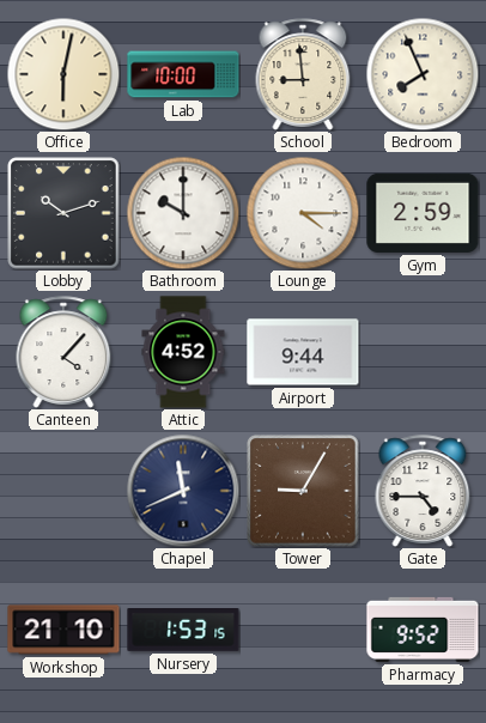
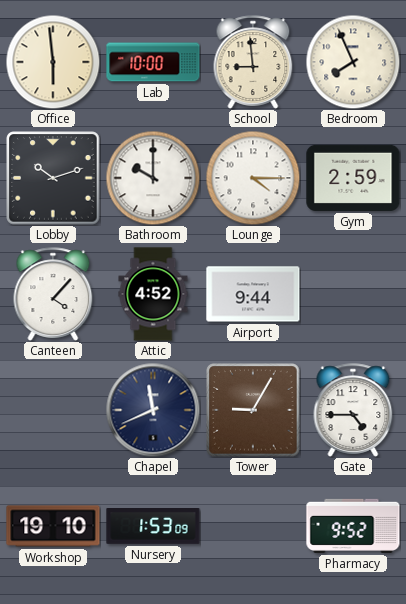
Office: 6:02 -> 5:59 (53, 62)
Workshop: 21:10 -> 19:10 (53, 526)
Nursery: 1:53:15 -> 1:53:09 (153, 527)
